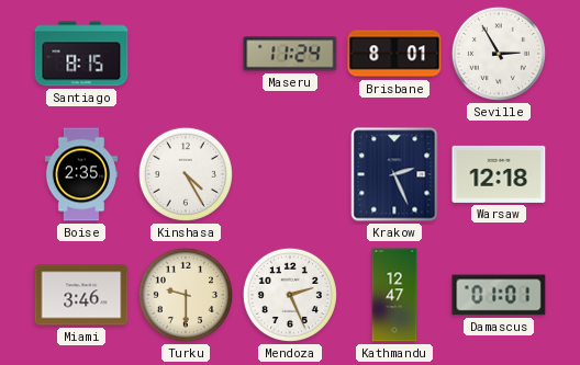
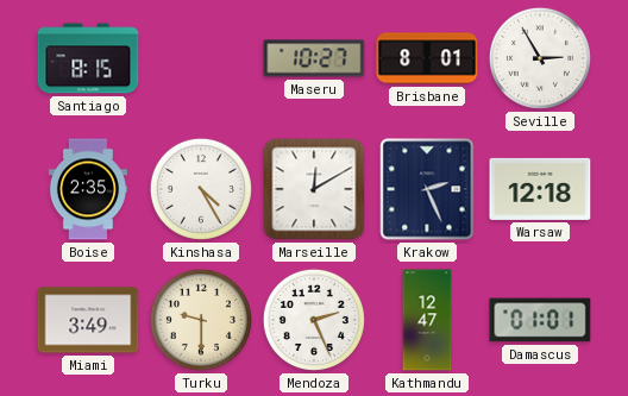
Maseru: 11:24 -> 10:27 (314, 58)
Marseille: none -> 12:10 (314, 189)
Miami: 3:46 -> 3:49 (88, 320)
